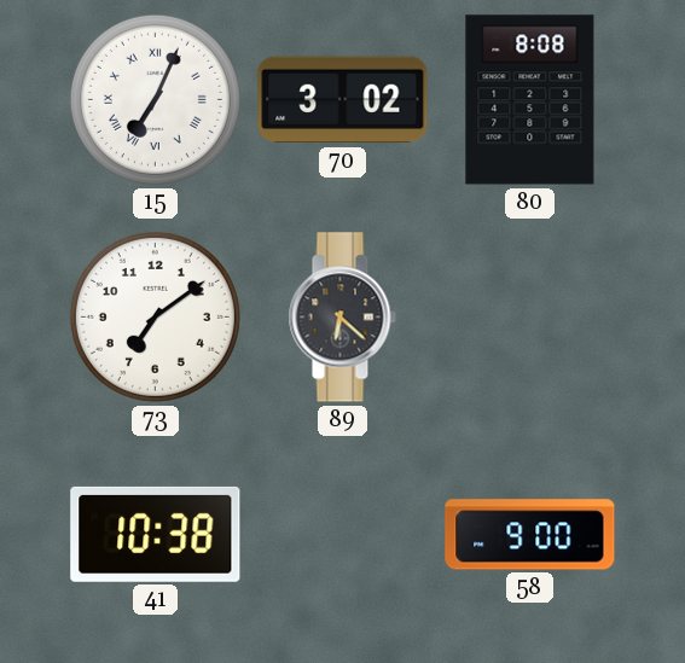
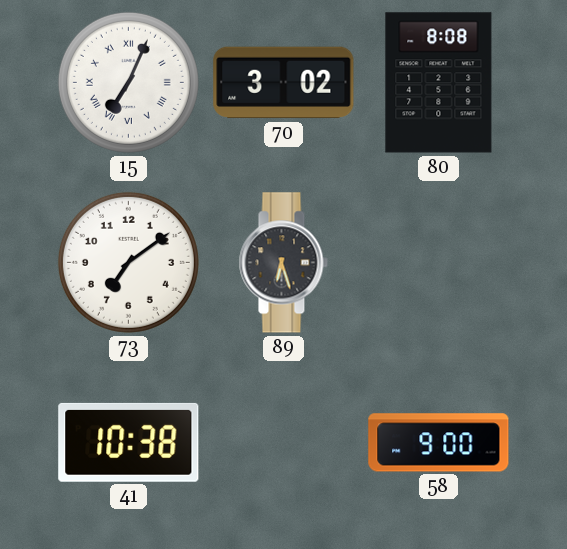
89: 6:22 -> 6:27 (283, 263)
